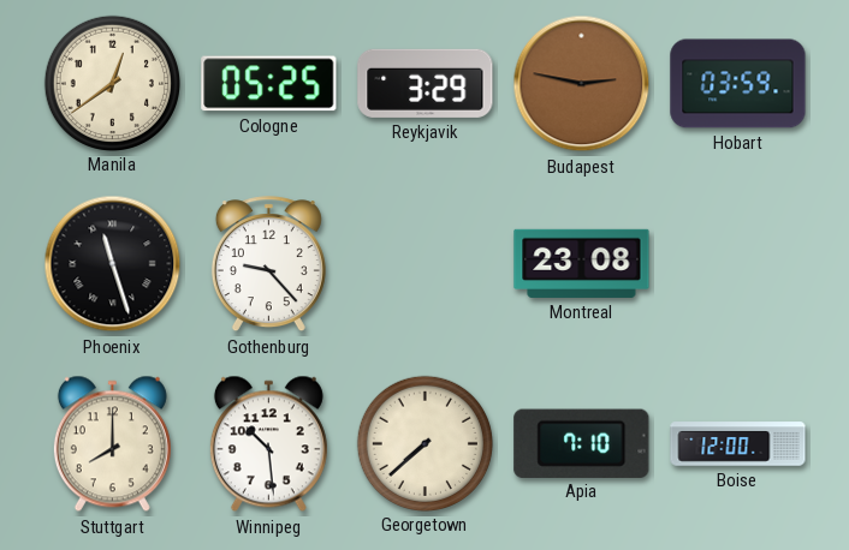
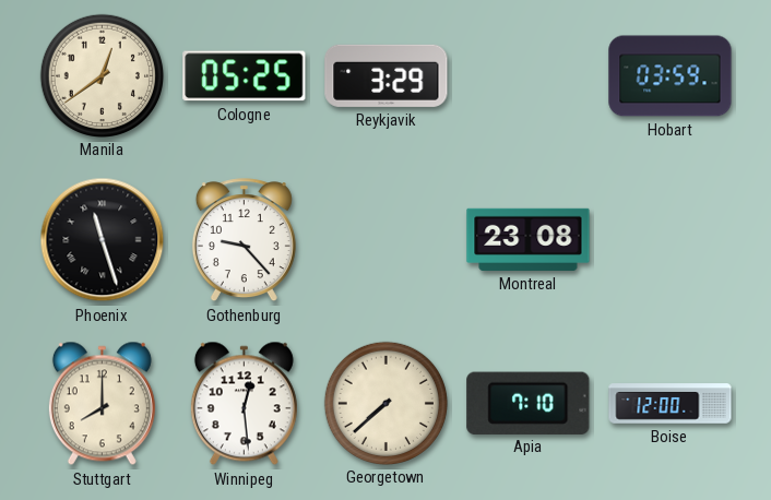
Budapest: 2:47 -> none (582, 84)
Winnipeg: 10:29 -> 12:29 (244, 404)
